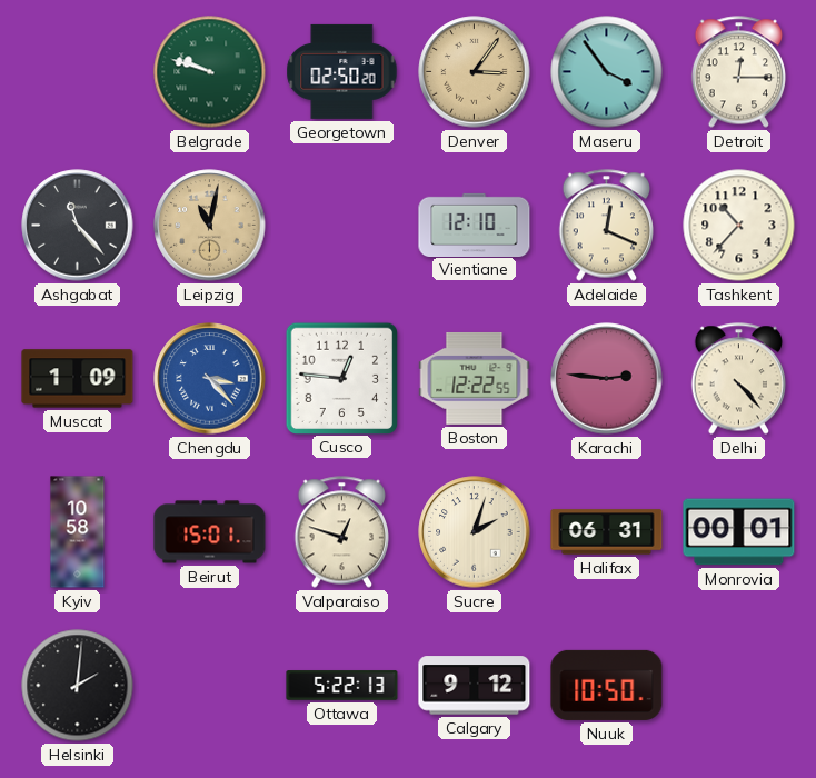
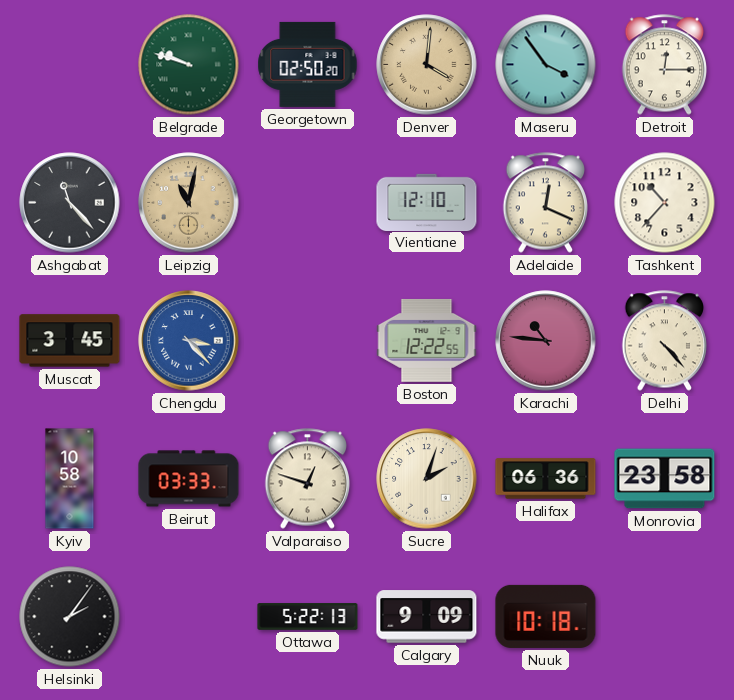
Denver: 3:06 -> 4:01 (427, 65)
Muscat: 1:09 -> 3:45 (70, 341)
Cusco: 12:46 -> none (341, 378)
Karachi: 2:46 -> 10:46 (546, 341)
Beirut: 15:01 -> 03:33 (189, 479)
Halifax: 06:31 -> 06:36 (546, 479)
Monrovia: 00:01 -> 23:58 (665, 479)
Helsinki: 2:01 -> 2:06 (70, 617)
Calgary: 9:12 -> 9:09 (427, 617)
Nuuk: 10:50 -> 10:18 (546, 616)
